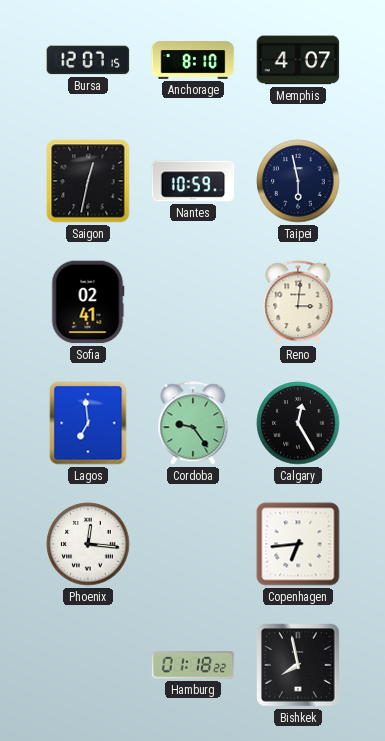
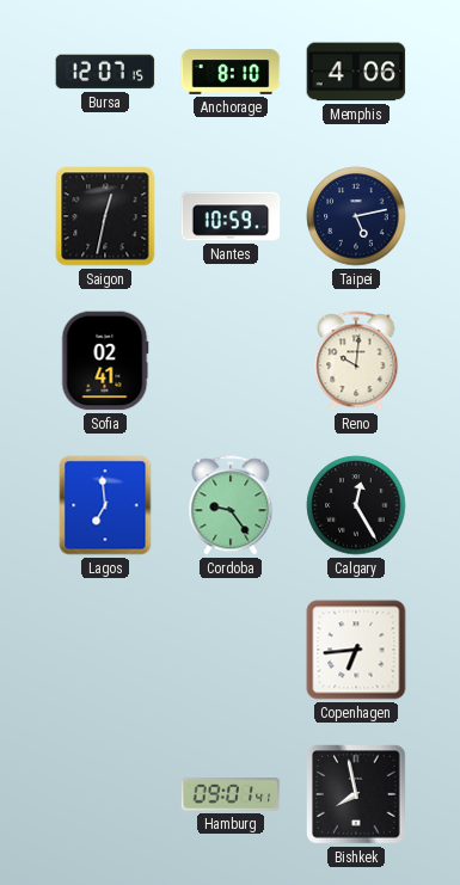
Memphis: 4:07 -> 4:06 (356, 72)
Taipei: 5:58 -> 5:13 (356, 216)
Reno: 3:01 -> 10:01 (356, 361)
Phoenix: 12:16 -> none (88, 544)
Hamburg: 01:18 -> 09:01 (231, 794)
